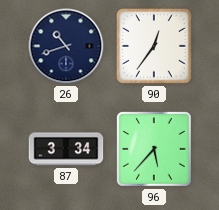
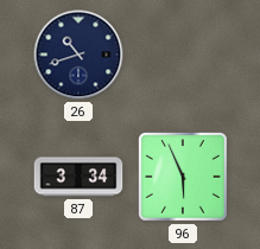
90: 12:36 -> none (155, 47)
96: 5:37 -> 5:56 (184, 178)
